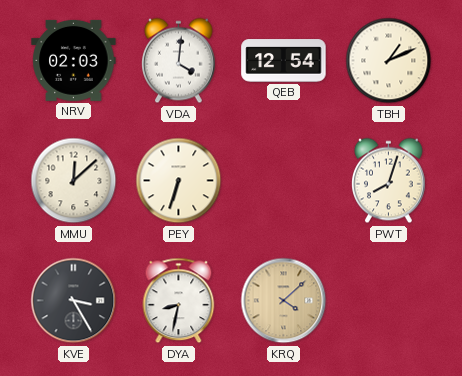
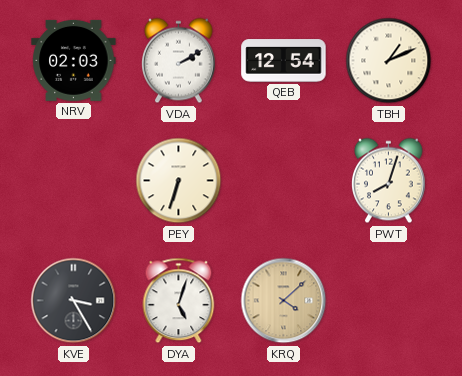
VDA: 4:01 -> 2:10 (179, 61)
MMU: 12:08 -> none (74, 181)
DYA: 8:32 -> 5:03 (179, 301)
